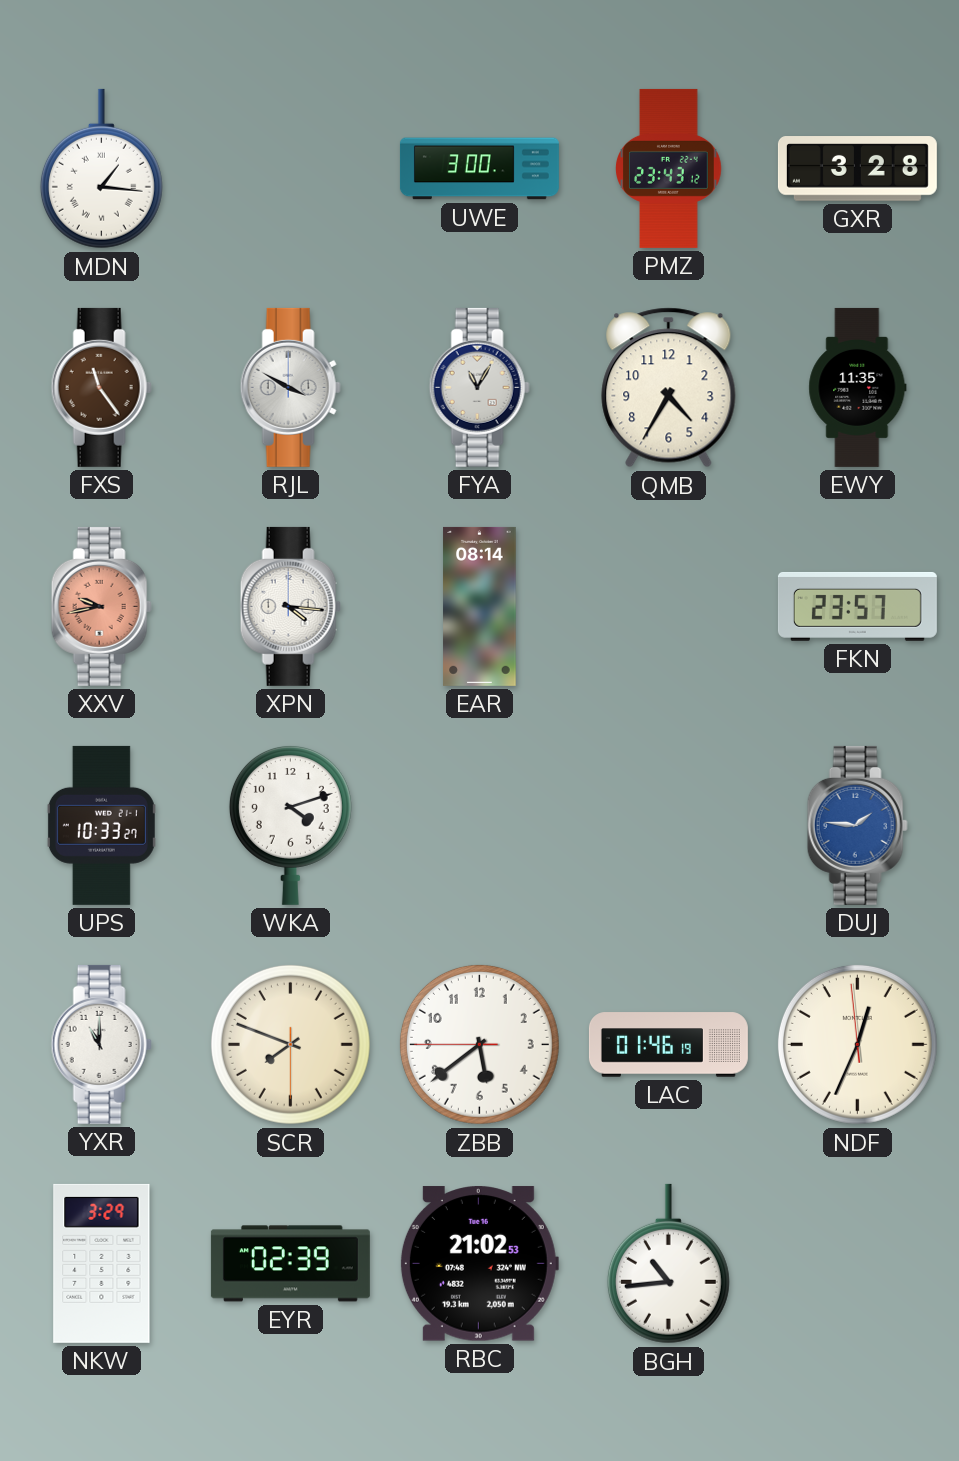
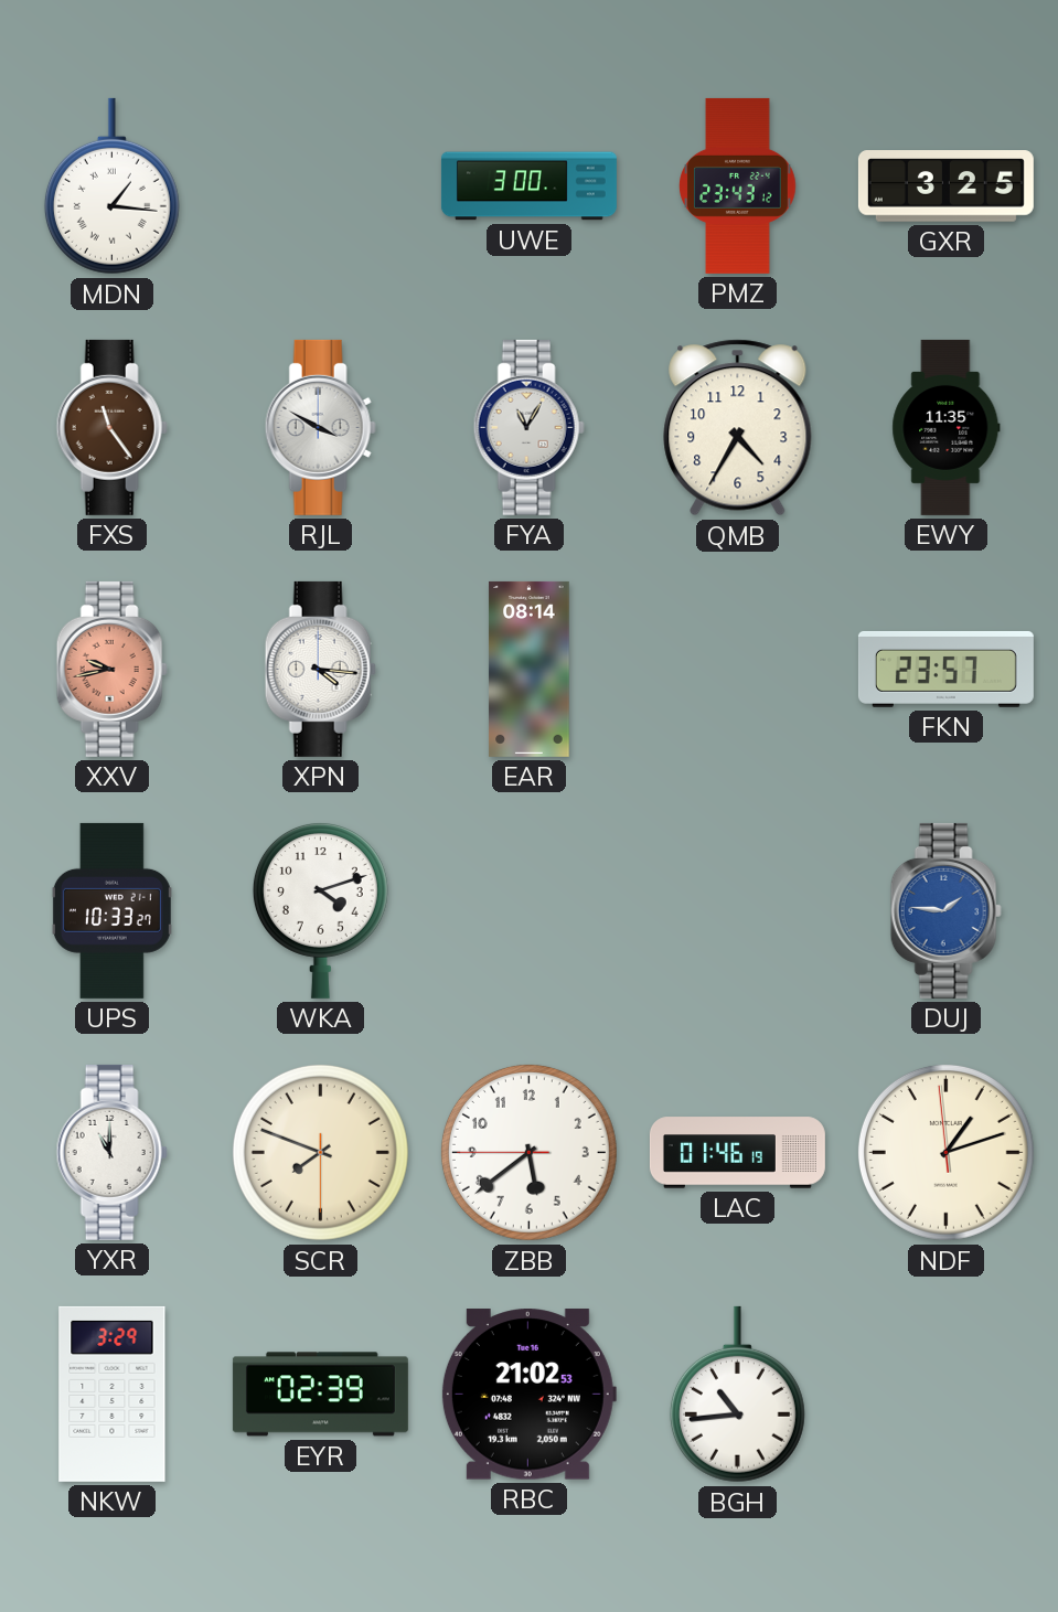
GXR: 3:28 -> 3:25 (945, 186)
NDF: 12:33 -> 1:11 (945, 1152)
